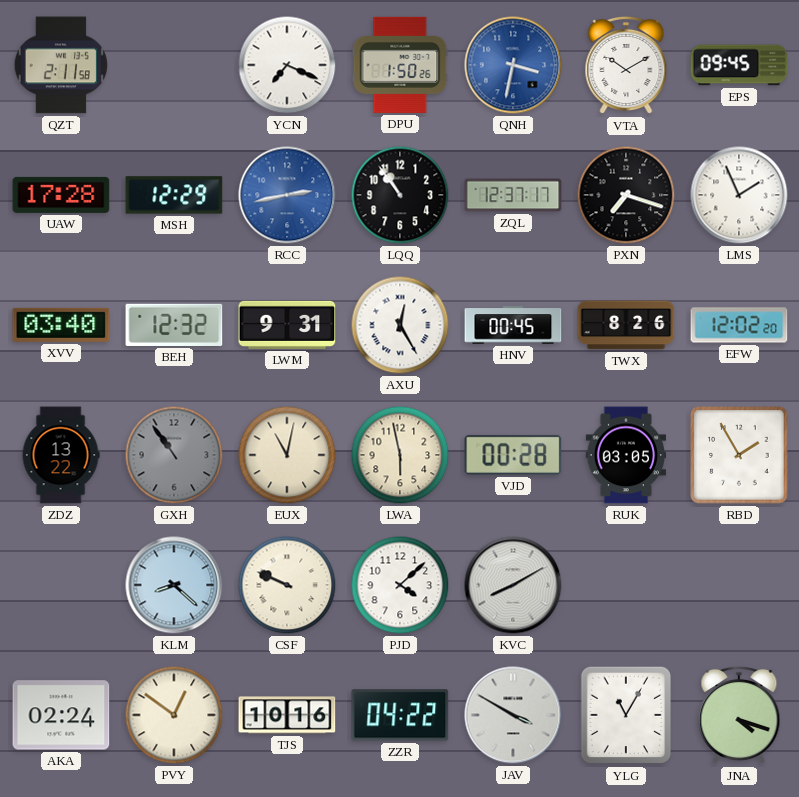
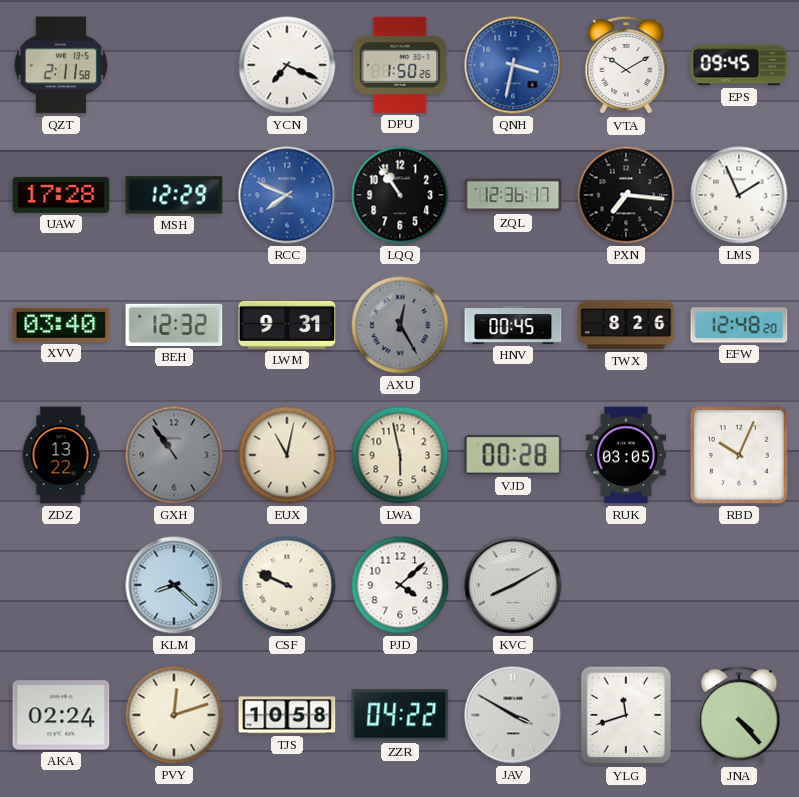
RCC: 2:43 -> 7:49 (287, 195)
ZQL: 12:37 -> 12:36 (513, 195)
PXN: 7:18 -> 7:16 (626, 195)
AXU dial: white -> grey (400, 325)
EFW: 12:02 -> 12:48 (739, 325)
RBD: 1:55 -> 10:04 (739, 455)
PVY: 12:51 -> 12:12 (174, 715)
TJS: 10:16 -> 10:58 (287, 715)
YLG: 11:05 -> 11:42 (626, 715)
JNA: 4:18 -> 4:23 (739, 715)
